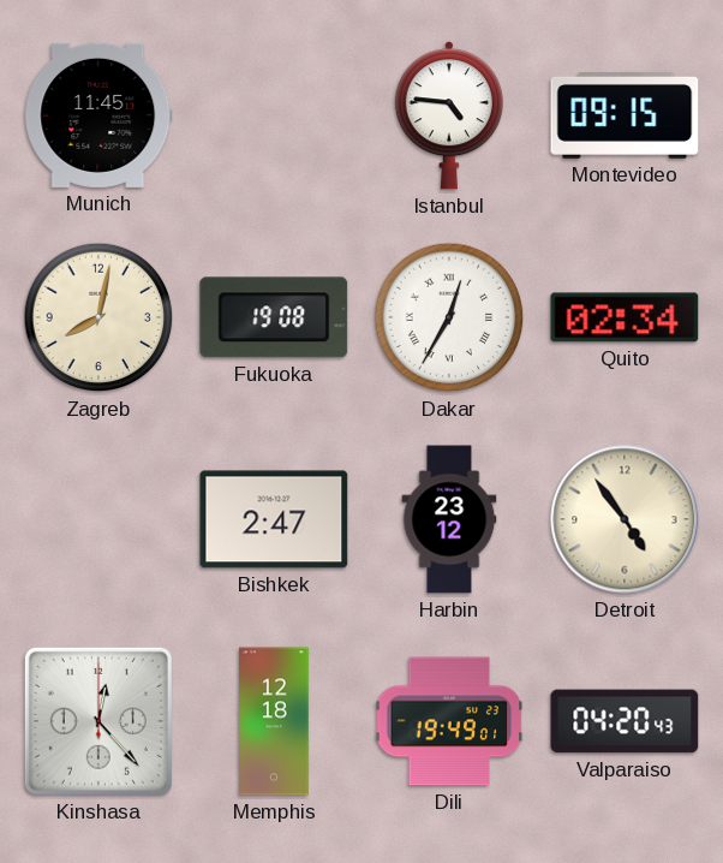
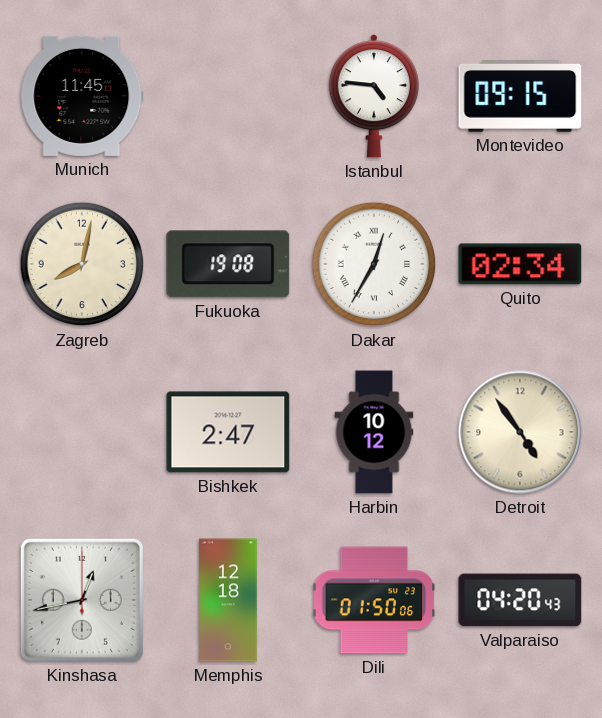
Harbin: 23:12 -> 10:12 (374, 432)
Kinshasa: 12:23 -> 12:43 (82, 600)
Dili: 19:49 -> 01:50 (374, 600)
